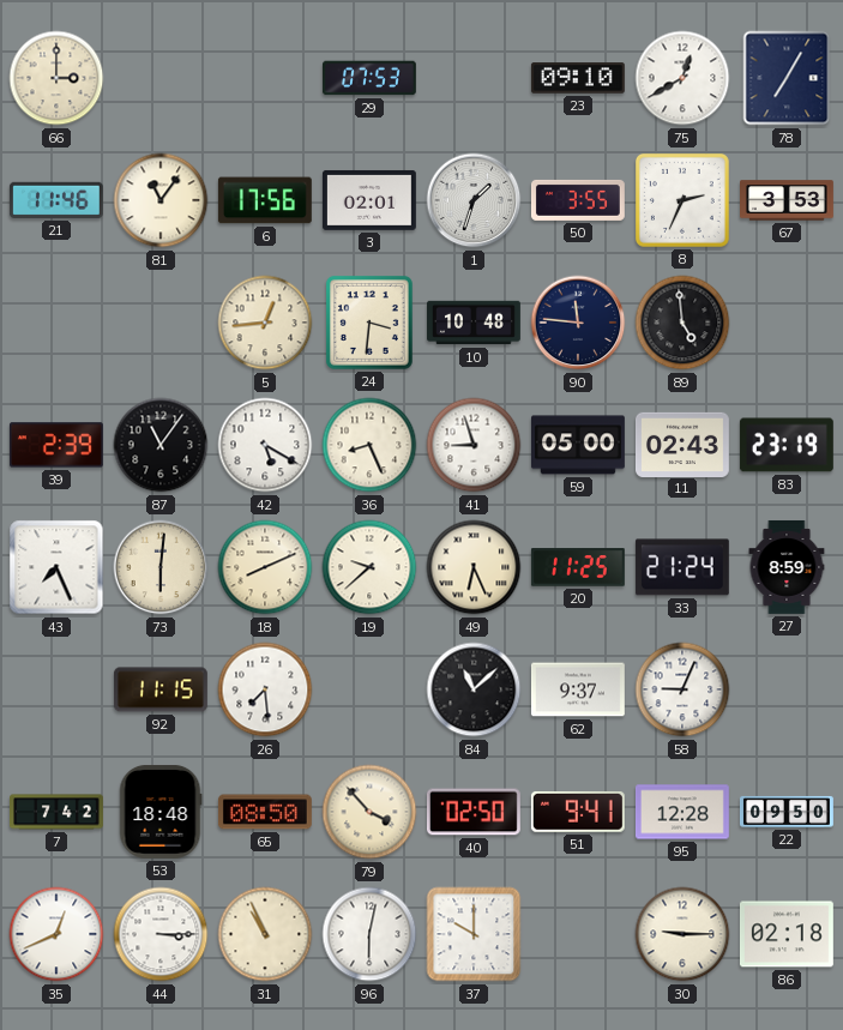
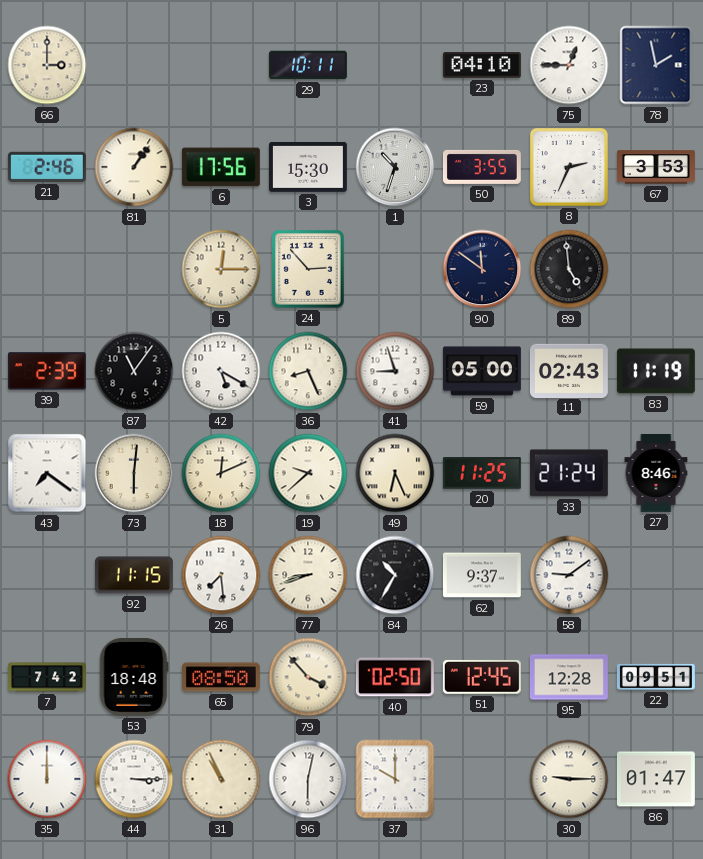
29: 07:53 -> 10:11 (308, 65)
23: 09:10 -> 04:10 (482, 65)
75: 12:40 -> 12:45 (569, 65)
78: 7:05 -> 1:58 (656, 65)
21: 11:46 -> 2:46 (47, 167)
81: 11:06 -> 1:06 (134, 167)
3: 02:01 -> 15:30 (308, 167)
1: 1:33 -> 10:33 (395, 167)
5: 12:44 -> 12:15 (221, 269)
24: 3:31 -> 2:53 (308, 269)
10: 10:48 -> none (475, 323)
90: 11:46 -> 11:51 (482, 269)
83: 23:19 -> 11:19 (656, 371)
43: 7:26 -> 7:21 (47, 473)
18: 8:11 -> 12:11 (221, 473)
27: 8:59 -> 8:46 (656, 473)
77: none -> 8:42 (308, 575)
84: 11:08 -> 10:35 (395, 575)
58: 9:04 -> 9:09 (569, 575)
51: 9:41 -> 12:45 (482, 677)
22: 09:50 -> 09:51 (656, 677)
35: 12:41 -> 12:00 (47, 779)
86: 02:18 -> 01:47 (656, 779)
